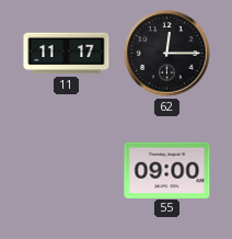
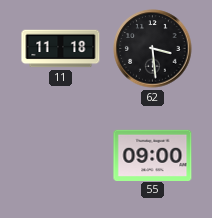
11: 11:17 -> 11:18 (61, 49)
62: 12:15 -> 3:29 (153, 49)
